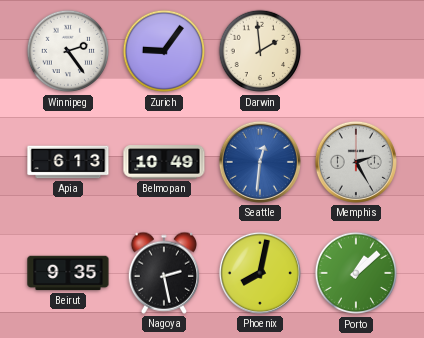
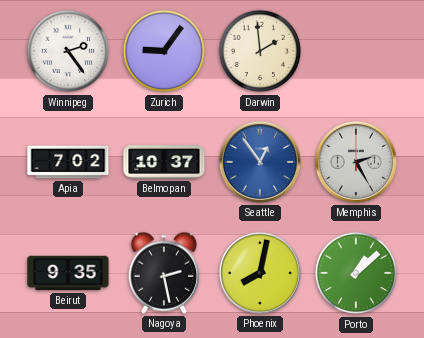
Apia: 6:13 -> 7:02 (68, 162)
Belmopan: 10:49 -> 10:37 (164, 162)
Seattle: 12:31 -> 12:54 (260, 162)
